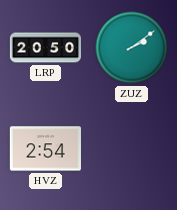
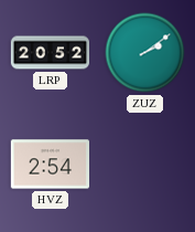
LRP: 20:50 -> 20:52 (50, 53)
